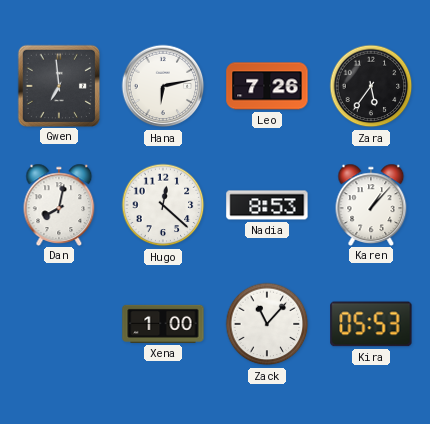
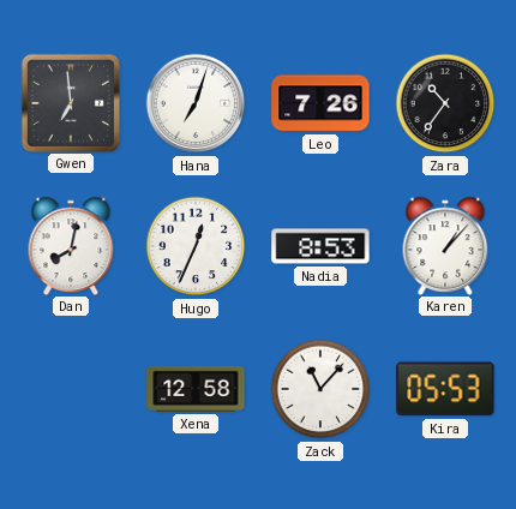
Hana: 6:13 -> 7:03 (196, 103)
Zara: 5:36 -> 10:36 (445, 103)
Hugo: 12:22 -> 12:34 (196, 246)
Xena: 1:00 -> 12:58 (196, 389)
